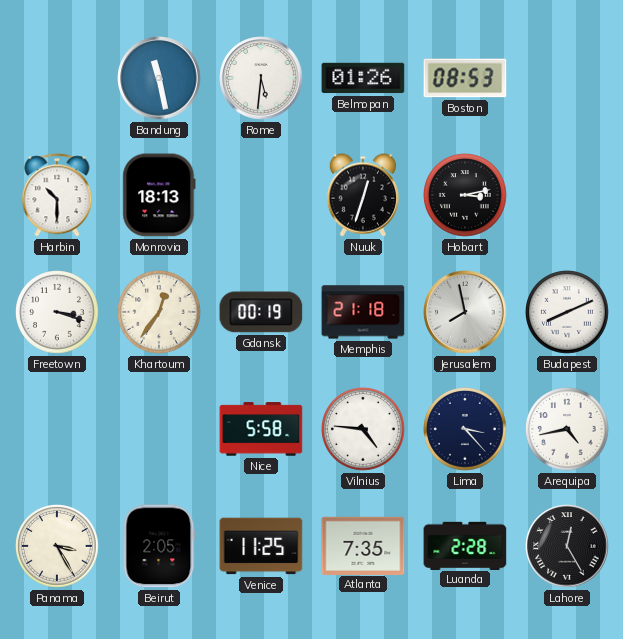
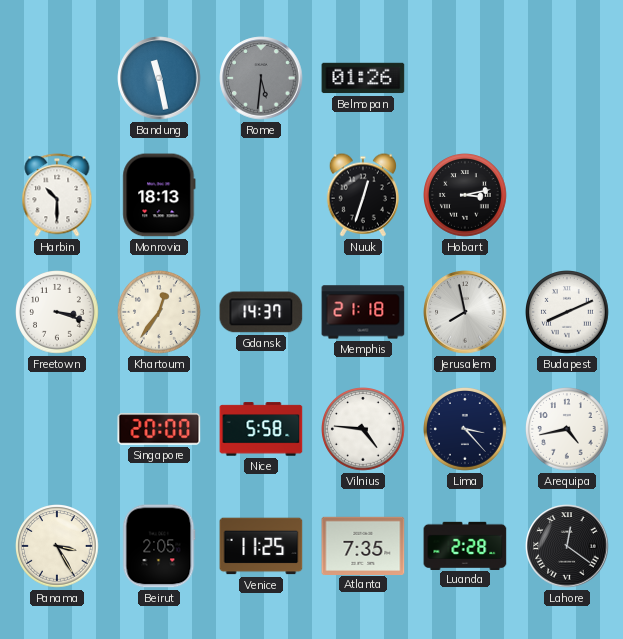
Rome dial: white -> grey (261, 78)
Boston: 08:53 -> none (465, 78)
Gdansk: 00:19 -> 14:37 (261, 312)
Singapore: none -> 20:00 (159, 429)
Lahore: 12:25 -> 12:21 (567, 546)
